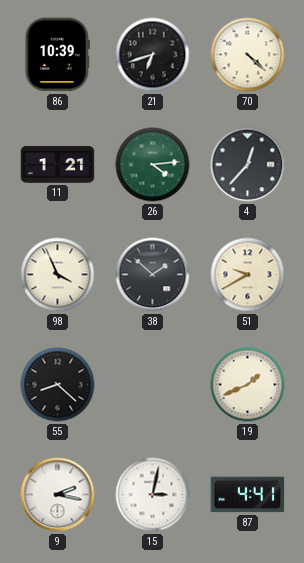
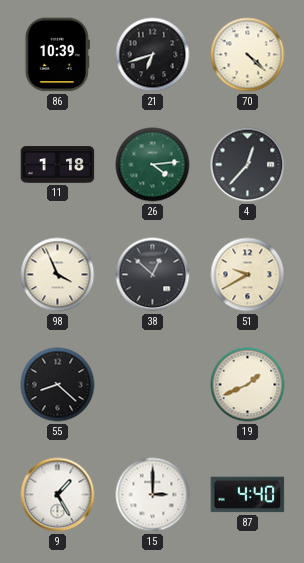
11: 1:21 -> 1:18 (58, 165)
38: 1:52 -> 12:52 (153, 275)
9: 2:17 -> 1:25 (58, 495)
15: 3:02 -> 3:00 (153, 495)
87: 4:41 -> 4:40 (248, 495)
